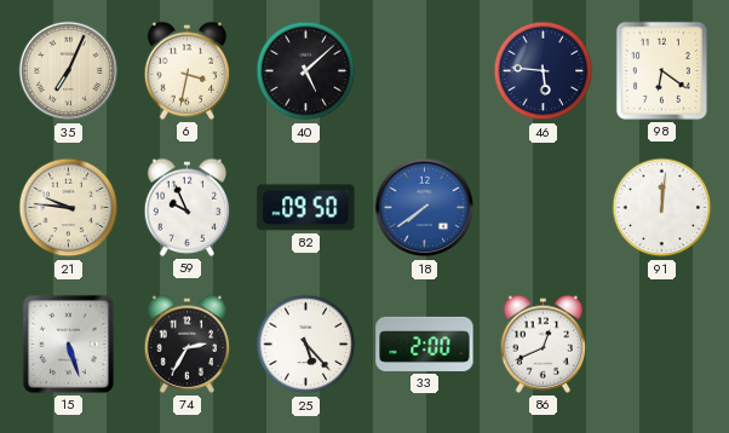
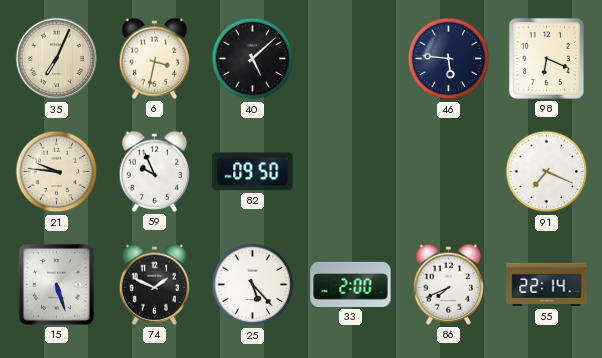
98: 6:21 -> 6:19 (546, 58)
18: 7:39 -> none (425, 208)
91: 12:01 -> 7:19 (547, 172)
74: 2:35 -> 1:49 (155, 284)
86: 12:41 -> 7:41 (449, 284)
55: none -> 22:14 (547, 285)
